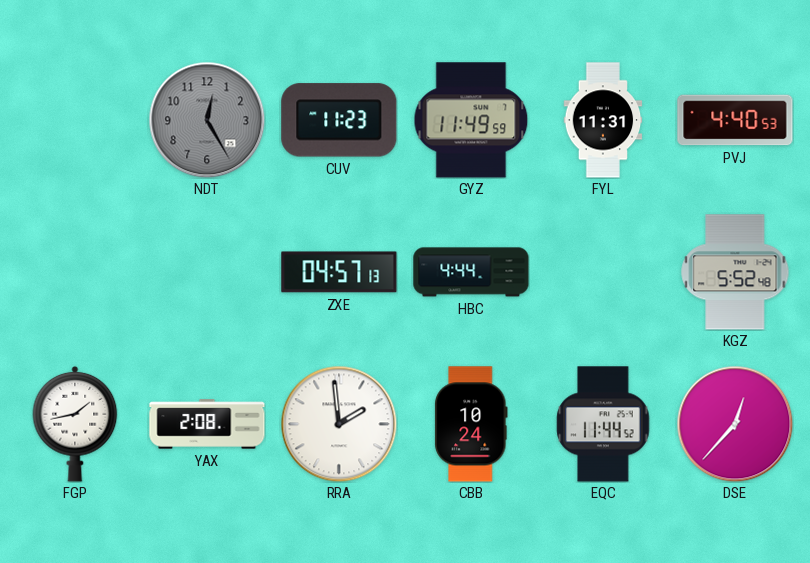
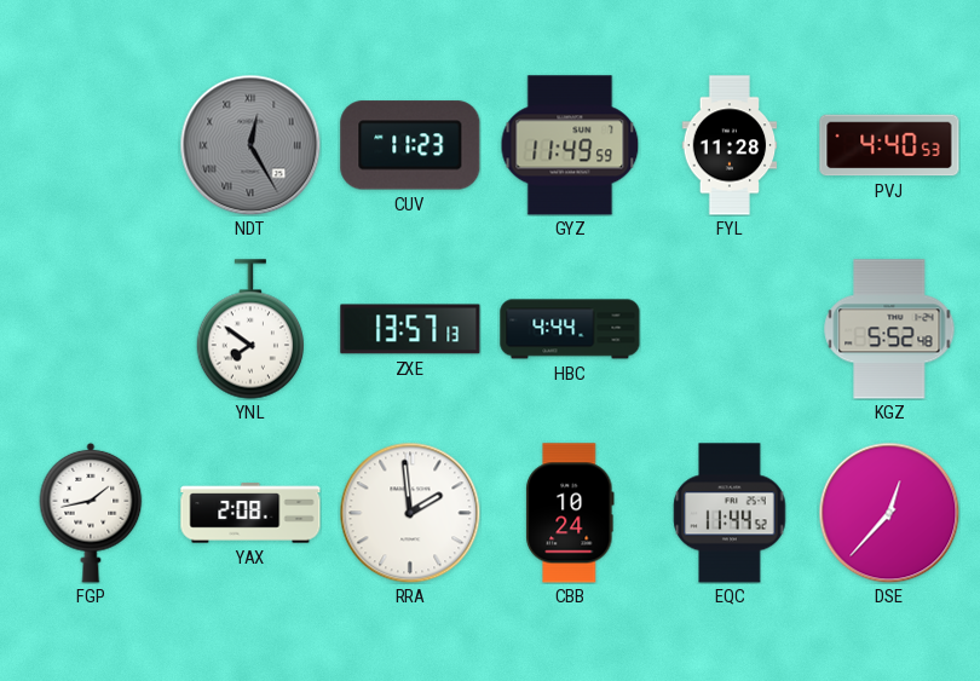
NDT numerals: Arabic -> Roman (250, 145)
FYL: 11:31 -> 11:28 (730, 145)
YNL: none -> 7:51 (250, 329)
ZXE: 04:57 -> 13:57 (410, 329)
